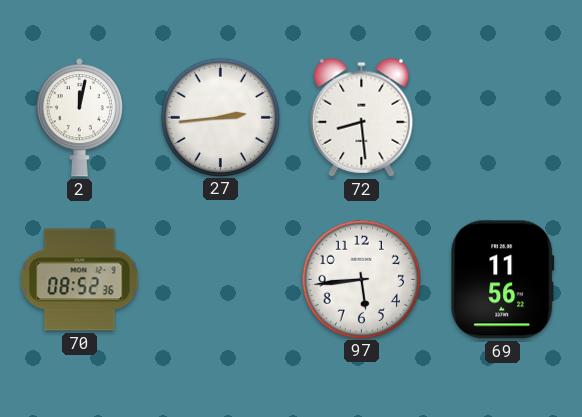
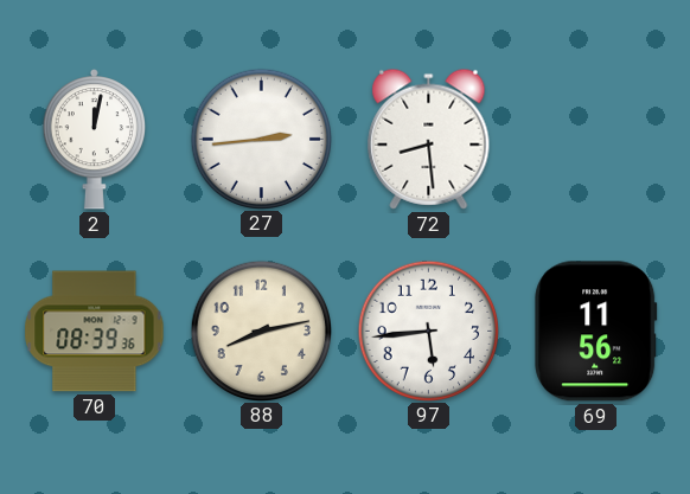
70: 08:52 -> 08:39 (95, 332)
88: none -> 8:13 (261, 331)
